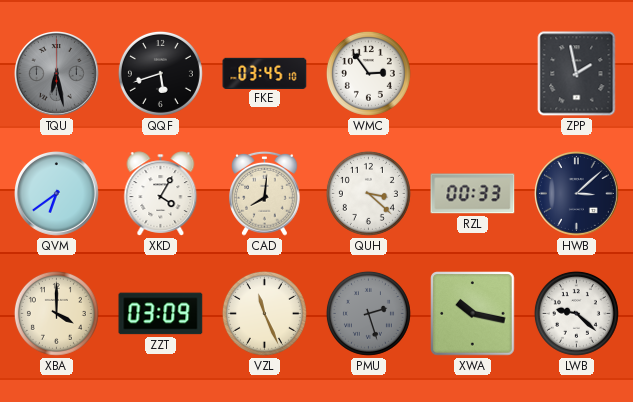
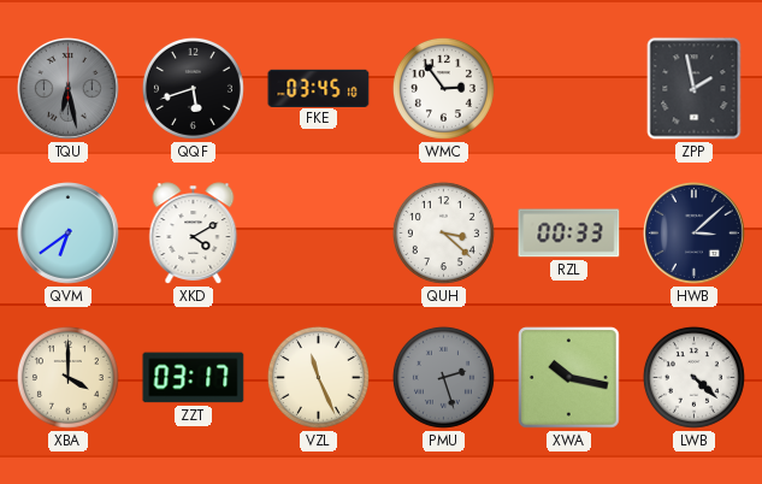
XKD: 4:05 -> 4:10 (194, 234)
CAD: 8:01 -> none (265, 193)
ZZT: 03:09 -> 03:17 (194, 378)
LWB: 9:22 -> 4:22 (693, 377)
